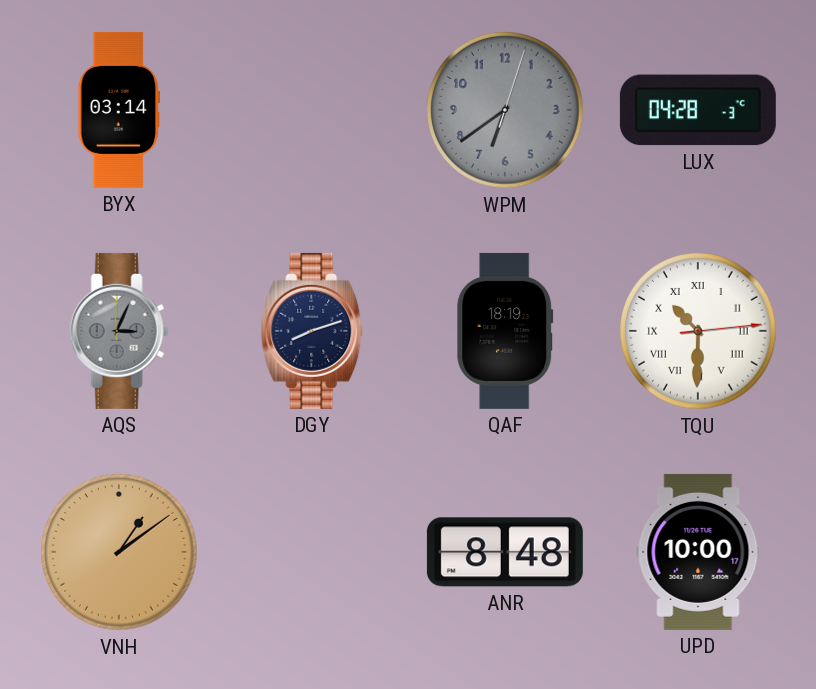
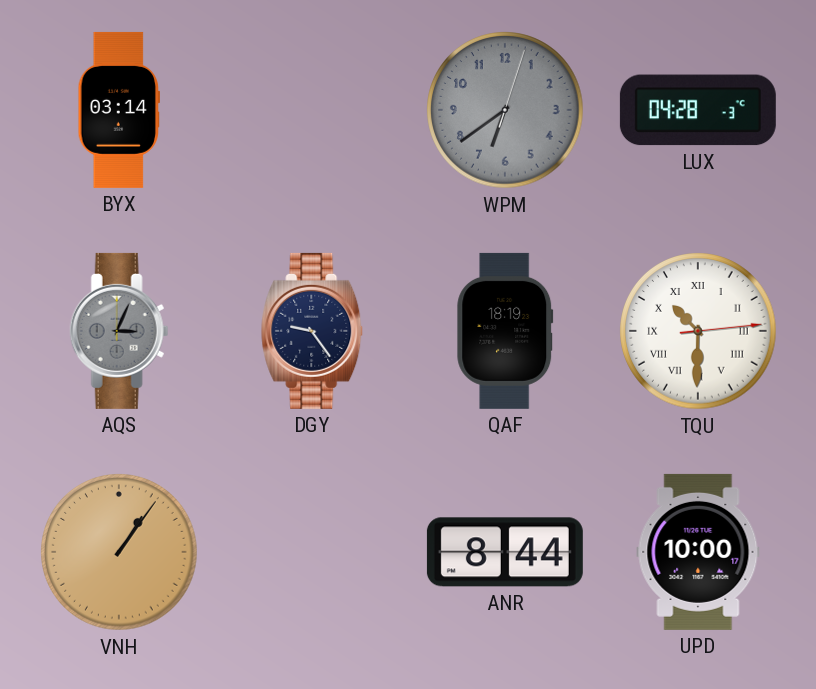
DGY: 8:12 -> 9:24 (313, 331)
VNH: 1:09 -> 1:06 (119, 552)
ANR: 8:48 -> 8:44 (505, 552)
